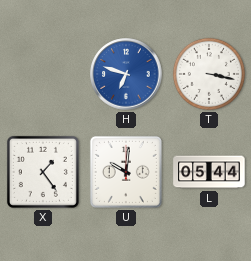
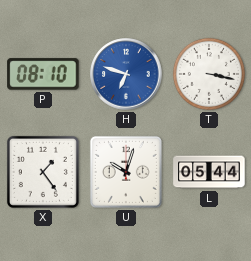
P: none -> 08:10 (43, 74)
U: 10:01 -> 10:03 (126, 172)
